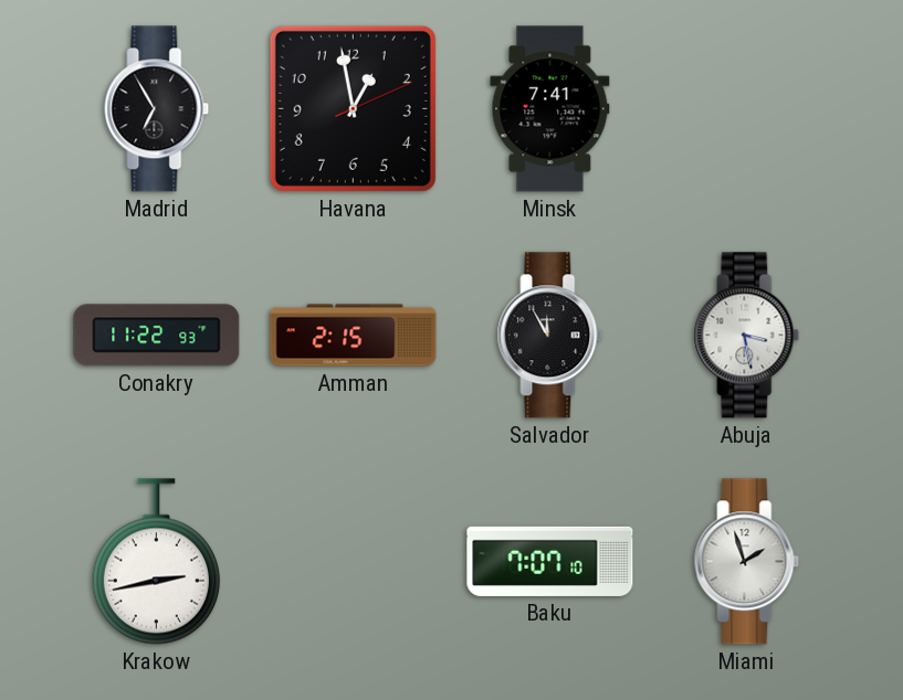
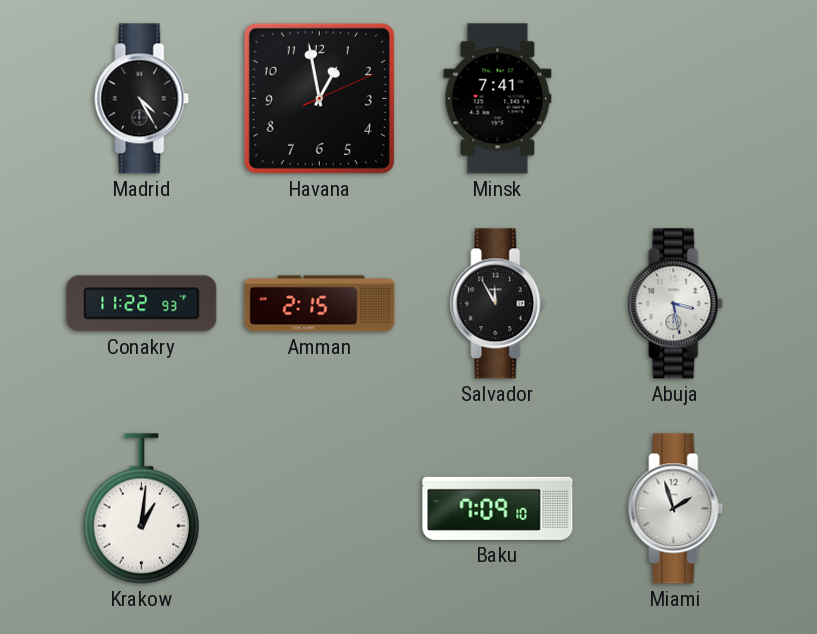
Madrid: 6:55 -> 4:25 (142, 99)
Krakow: 2:43 -> 1:01 (141, 509)
Baku: 7:07 -> 7:09 (498, 508)
